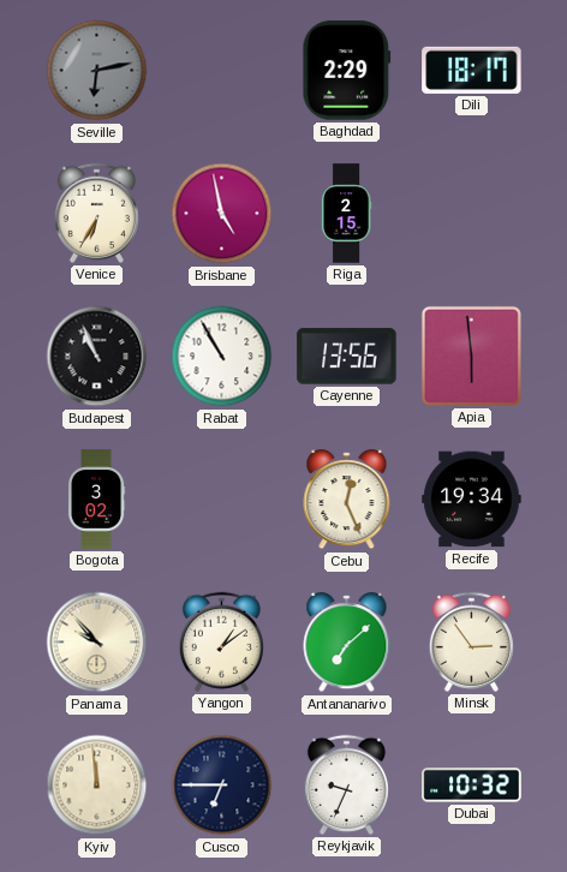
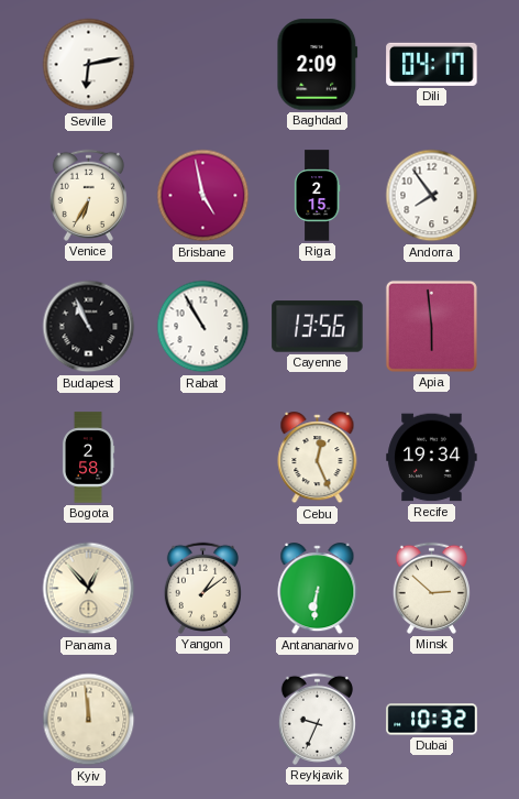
Seville dial: grey -> white (89, 65)
Baghdad: 2:29 -> 2:09 (318, 65)
Dili: 18:17 -> 04:17 (432, 64)
Andorra: none -> 7:54 (432, 196)
Bogota: 3:02 -> 2:58 (88, 458)
Panama: 9:53 -> 12:53 (89, 589)
Antananarivo: 7:08 -> 6:31 (318, 589)
Minsk: 2:54 -> 2:52 (431, 588)
Cusco: 6:45 -> none (222, 786)
